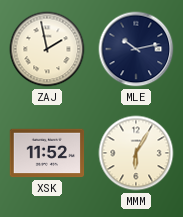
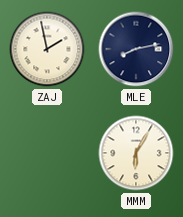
MLE: 10:13 -> 8:13 (136, 49)
XSK: 11:52 -> none (47, 153)
